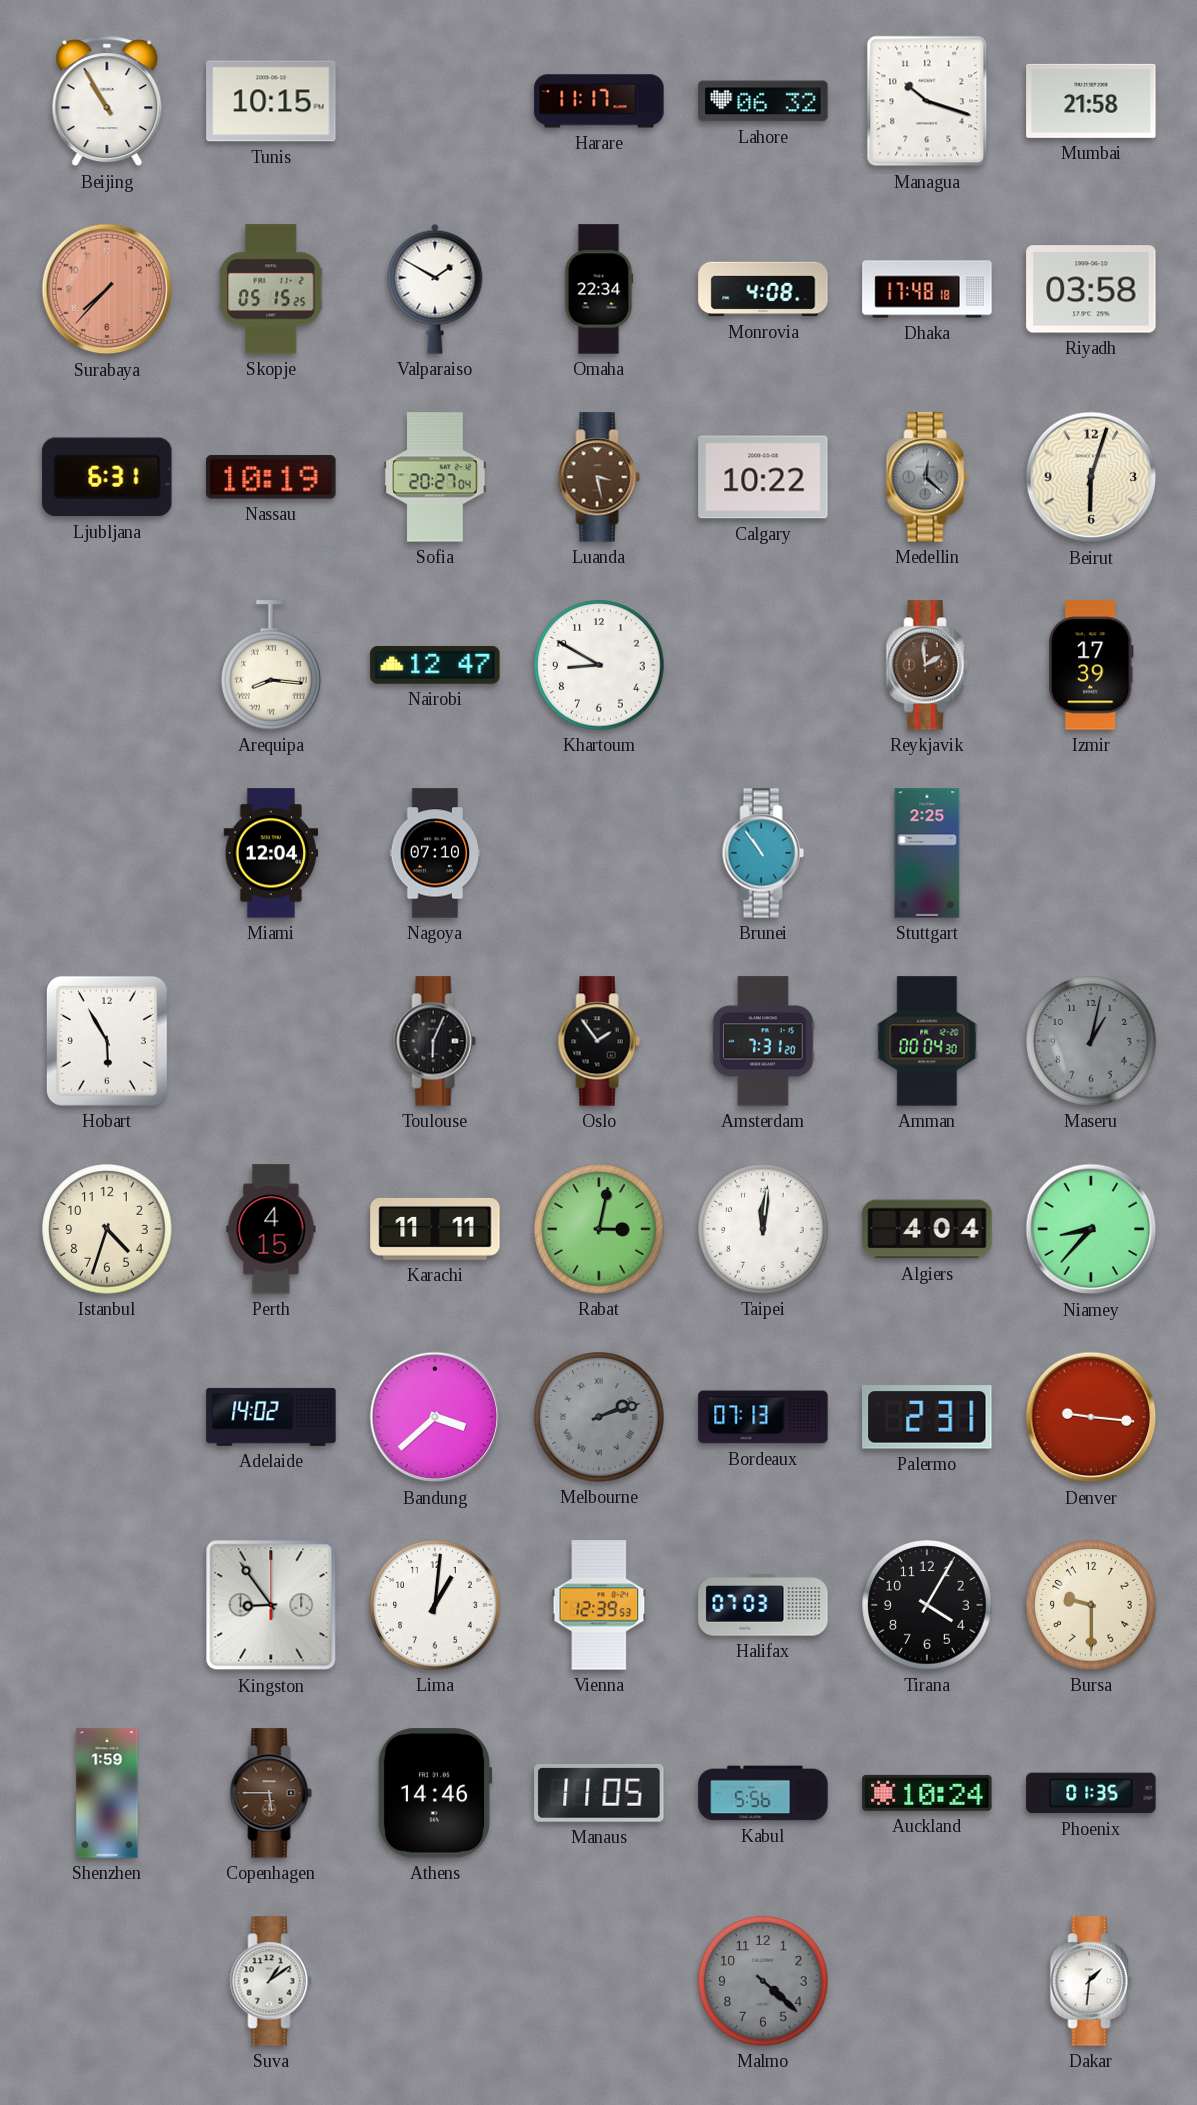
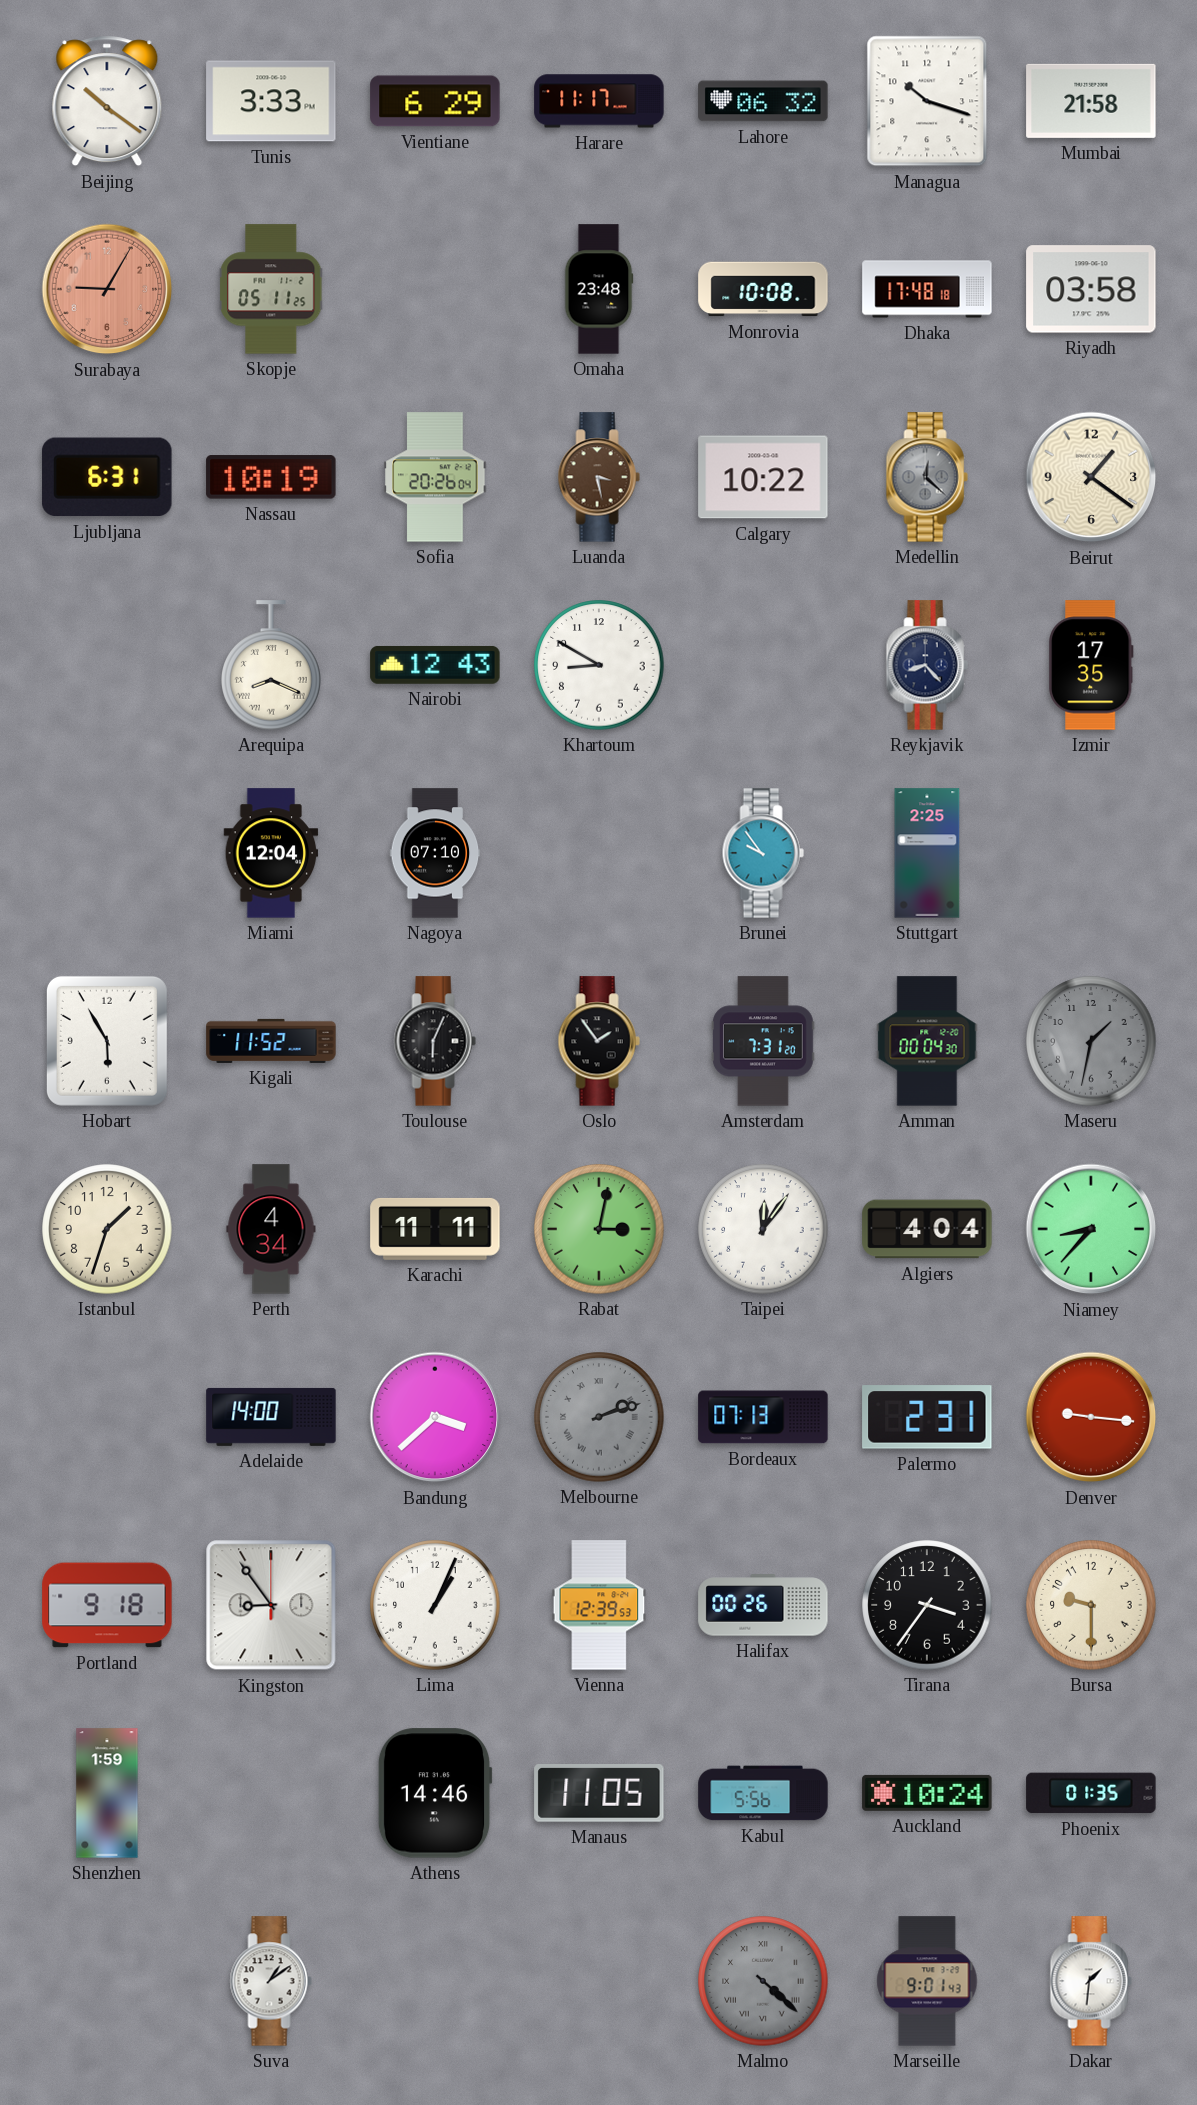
Beijing: 10:55 -> 10:21 (107, 101)
Tunis: 10:15 -> 3:33 (271, 101)
Vientiane: none -> 6:29 (435, 101)
Surabaya: 7:37 -> 9:05 (107, 289)
Skopje: 05:15 -> 05:11 (271, 289)
Valparaiso: 1:50 -> none (435, 289)
Omaha: 22:34 -> 23:48 (599, 289)
Monrovia: 4:08 -> 10:08 (763, 289)
Sofia: 20:27 -> 20:26 (435, 477)
Beirut: 6:03 -> 1:21 (1091, 477)
Arequipa: 8:16 -> 8:19 (271, 665)
Nairobi: 12:47 -> 12:43 (435, 665)
Reykjavik: 1:59 -> 8:23 (927, 665)
Reykjavik dial: brown -> navy (927, 665)
Izmir: 17:39 -> 17:35 (1091, 665)
Brunei: 10:54 -> 9:54 (763, 853)
Kigali: none -> 11:52 (271, 1041)
Maseru: 1:02 -> 1:32 (1091, 1041)
Istanbul: 4:33 -> 1:33 (107, 1229)
Perth: 4:15 -> 4:34 (271, 1229)
Taipei: 12:01 -> 12:06 (763, 1229)
Adelaide: 14:02 -> 14:00 (271, 1417)
Portland: none -> 9:18 (107, 1605)
Lima: 1:01 -> 1:04 (435, 1605)
Halifax: 07:03 -> 00:26 (763, 1605)
Tirana: 4:05 -> 3:36 (927, 1605)
Copenhagen: 5:45 -> none (271, 1793)
Malmo numerals: Arabic -> Roman (763, 1981)
Marseille: none -> 9:01 (927, 1981)
